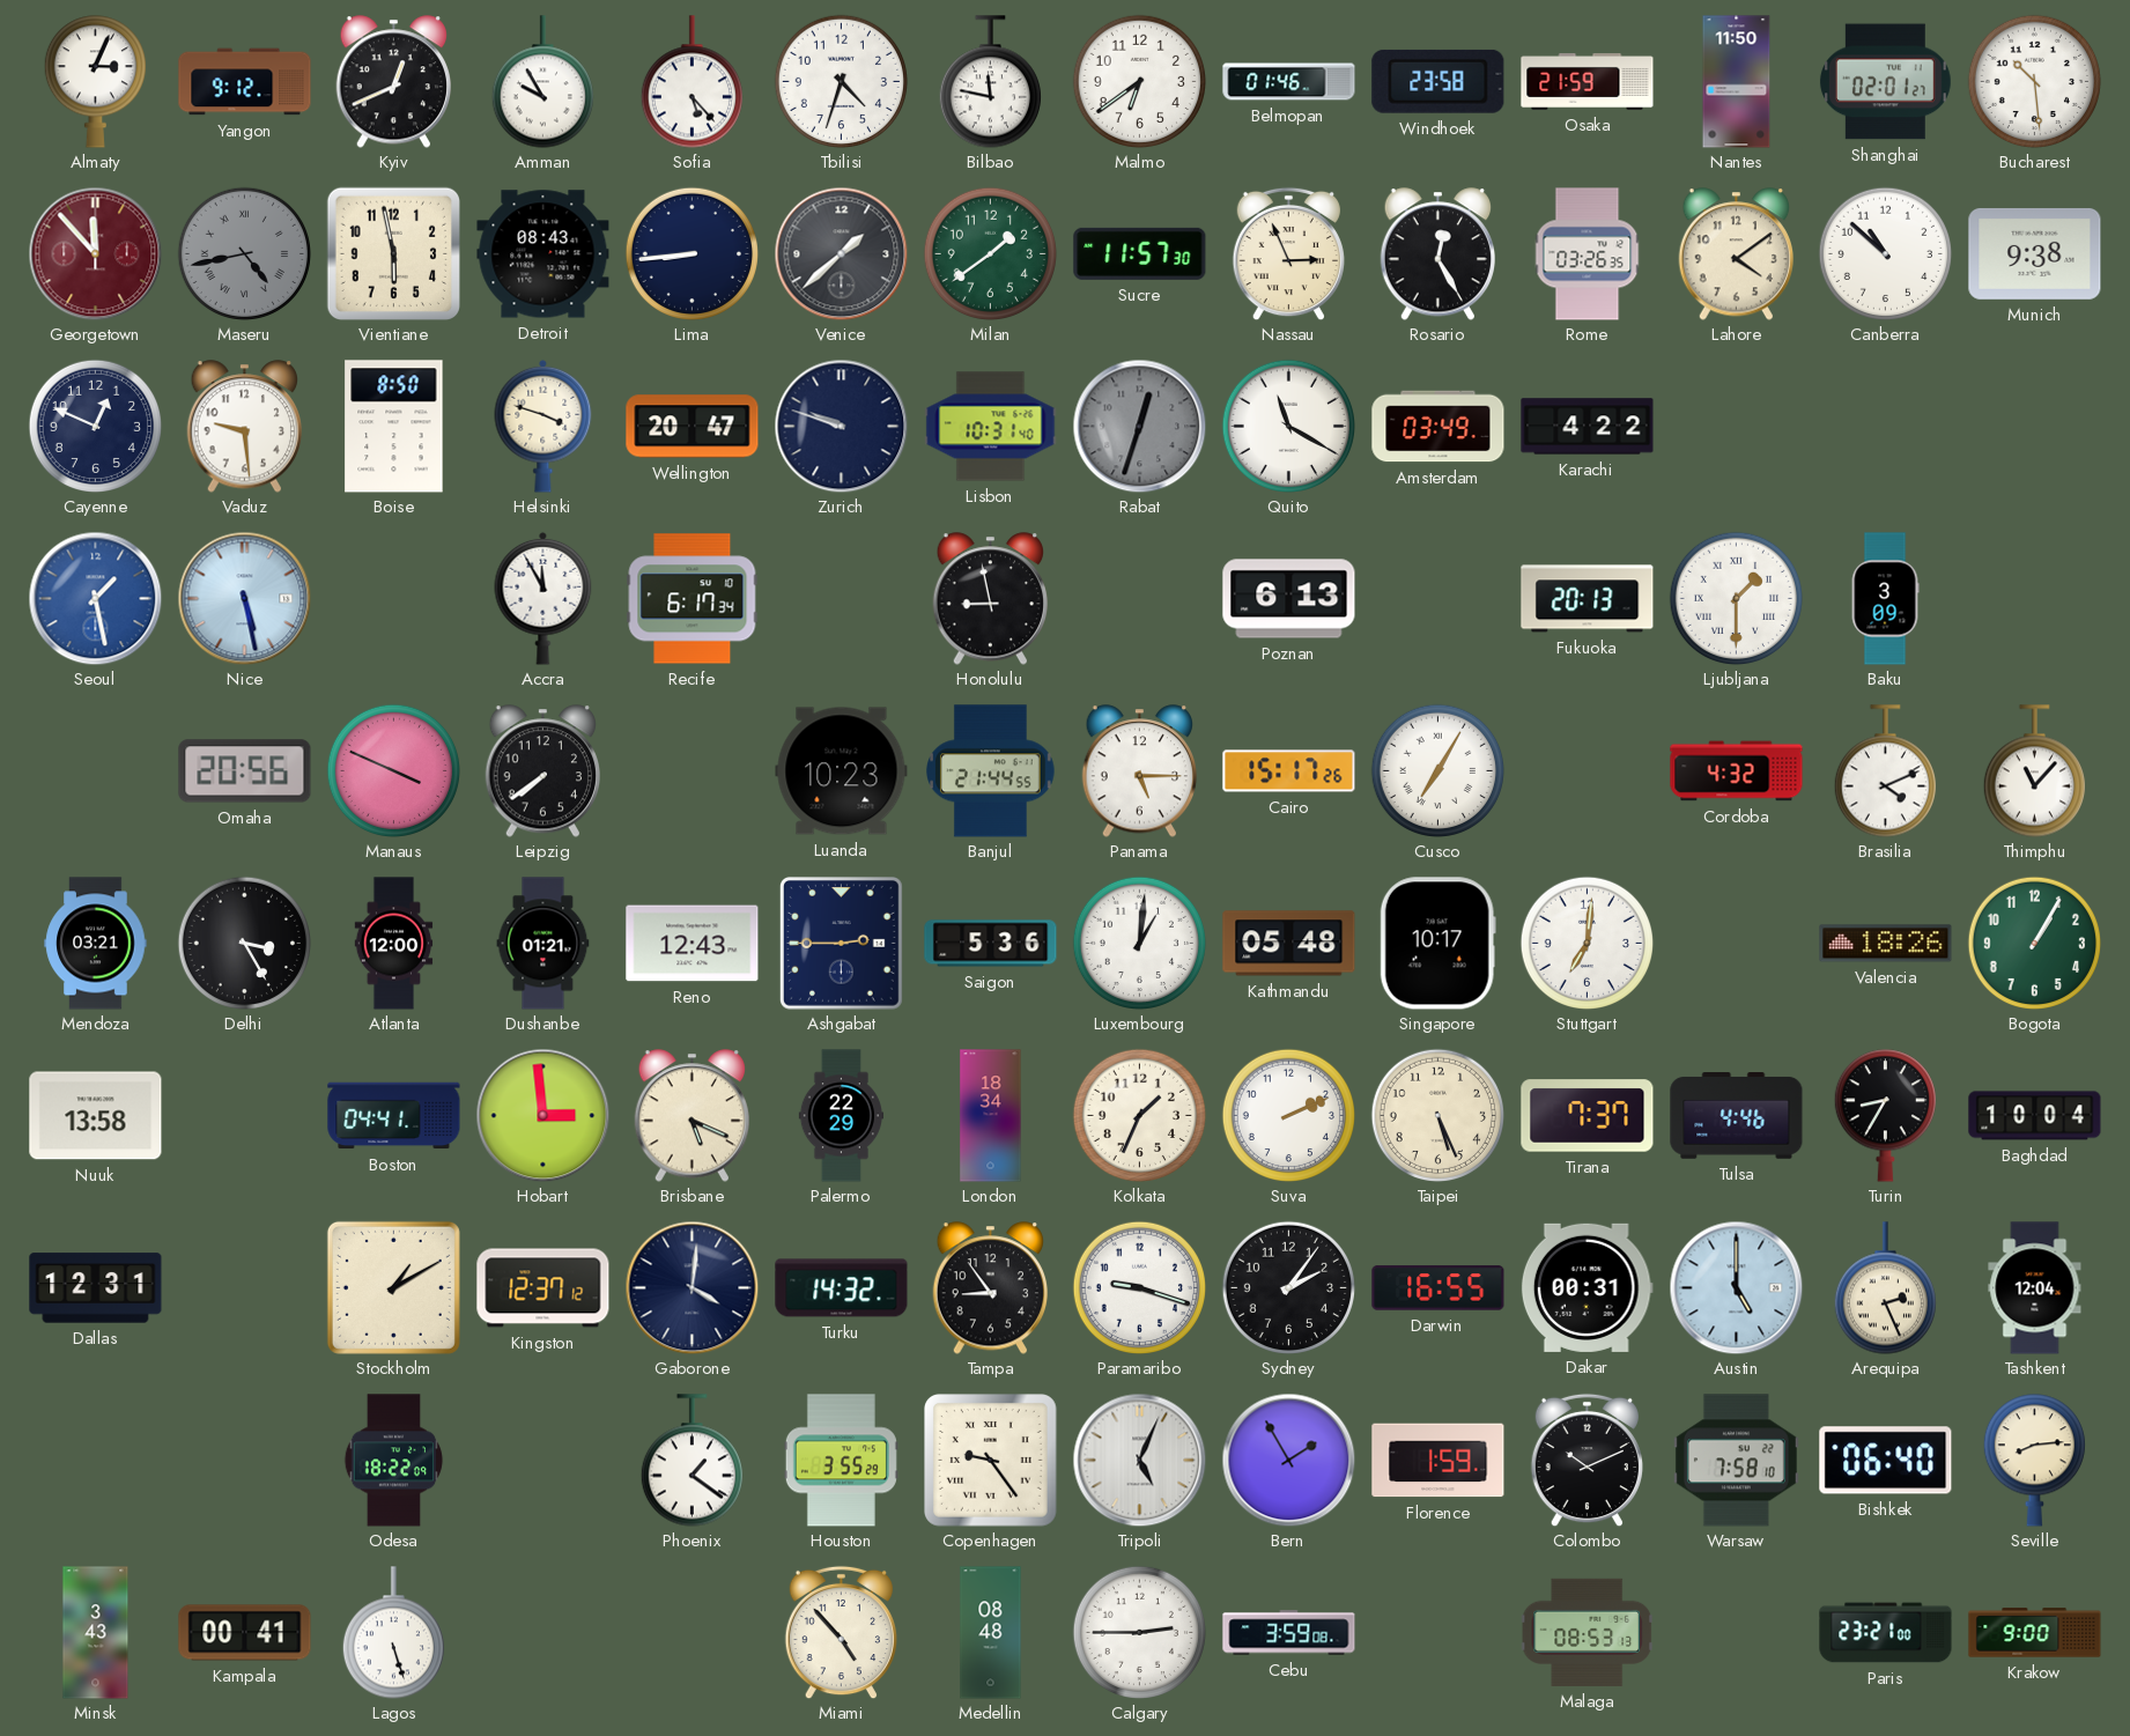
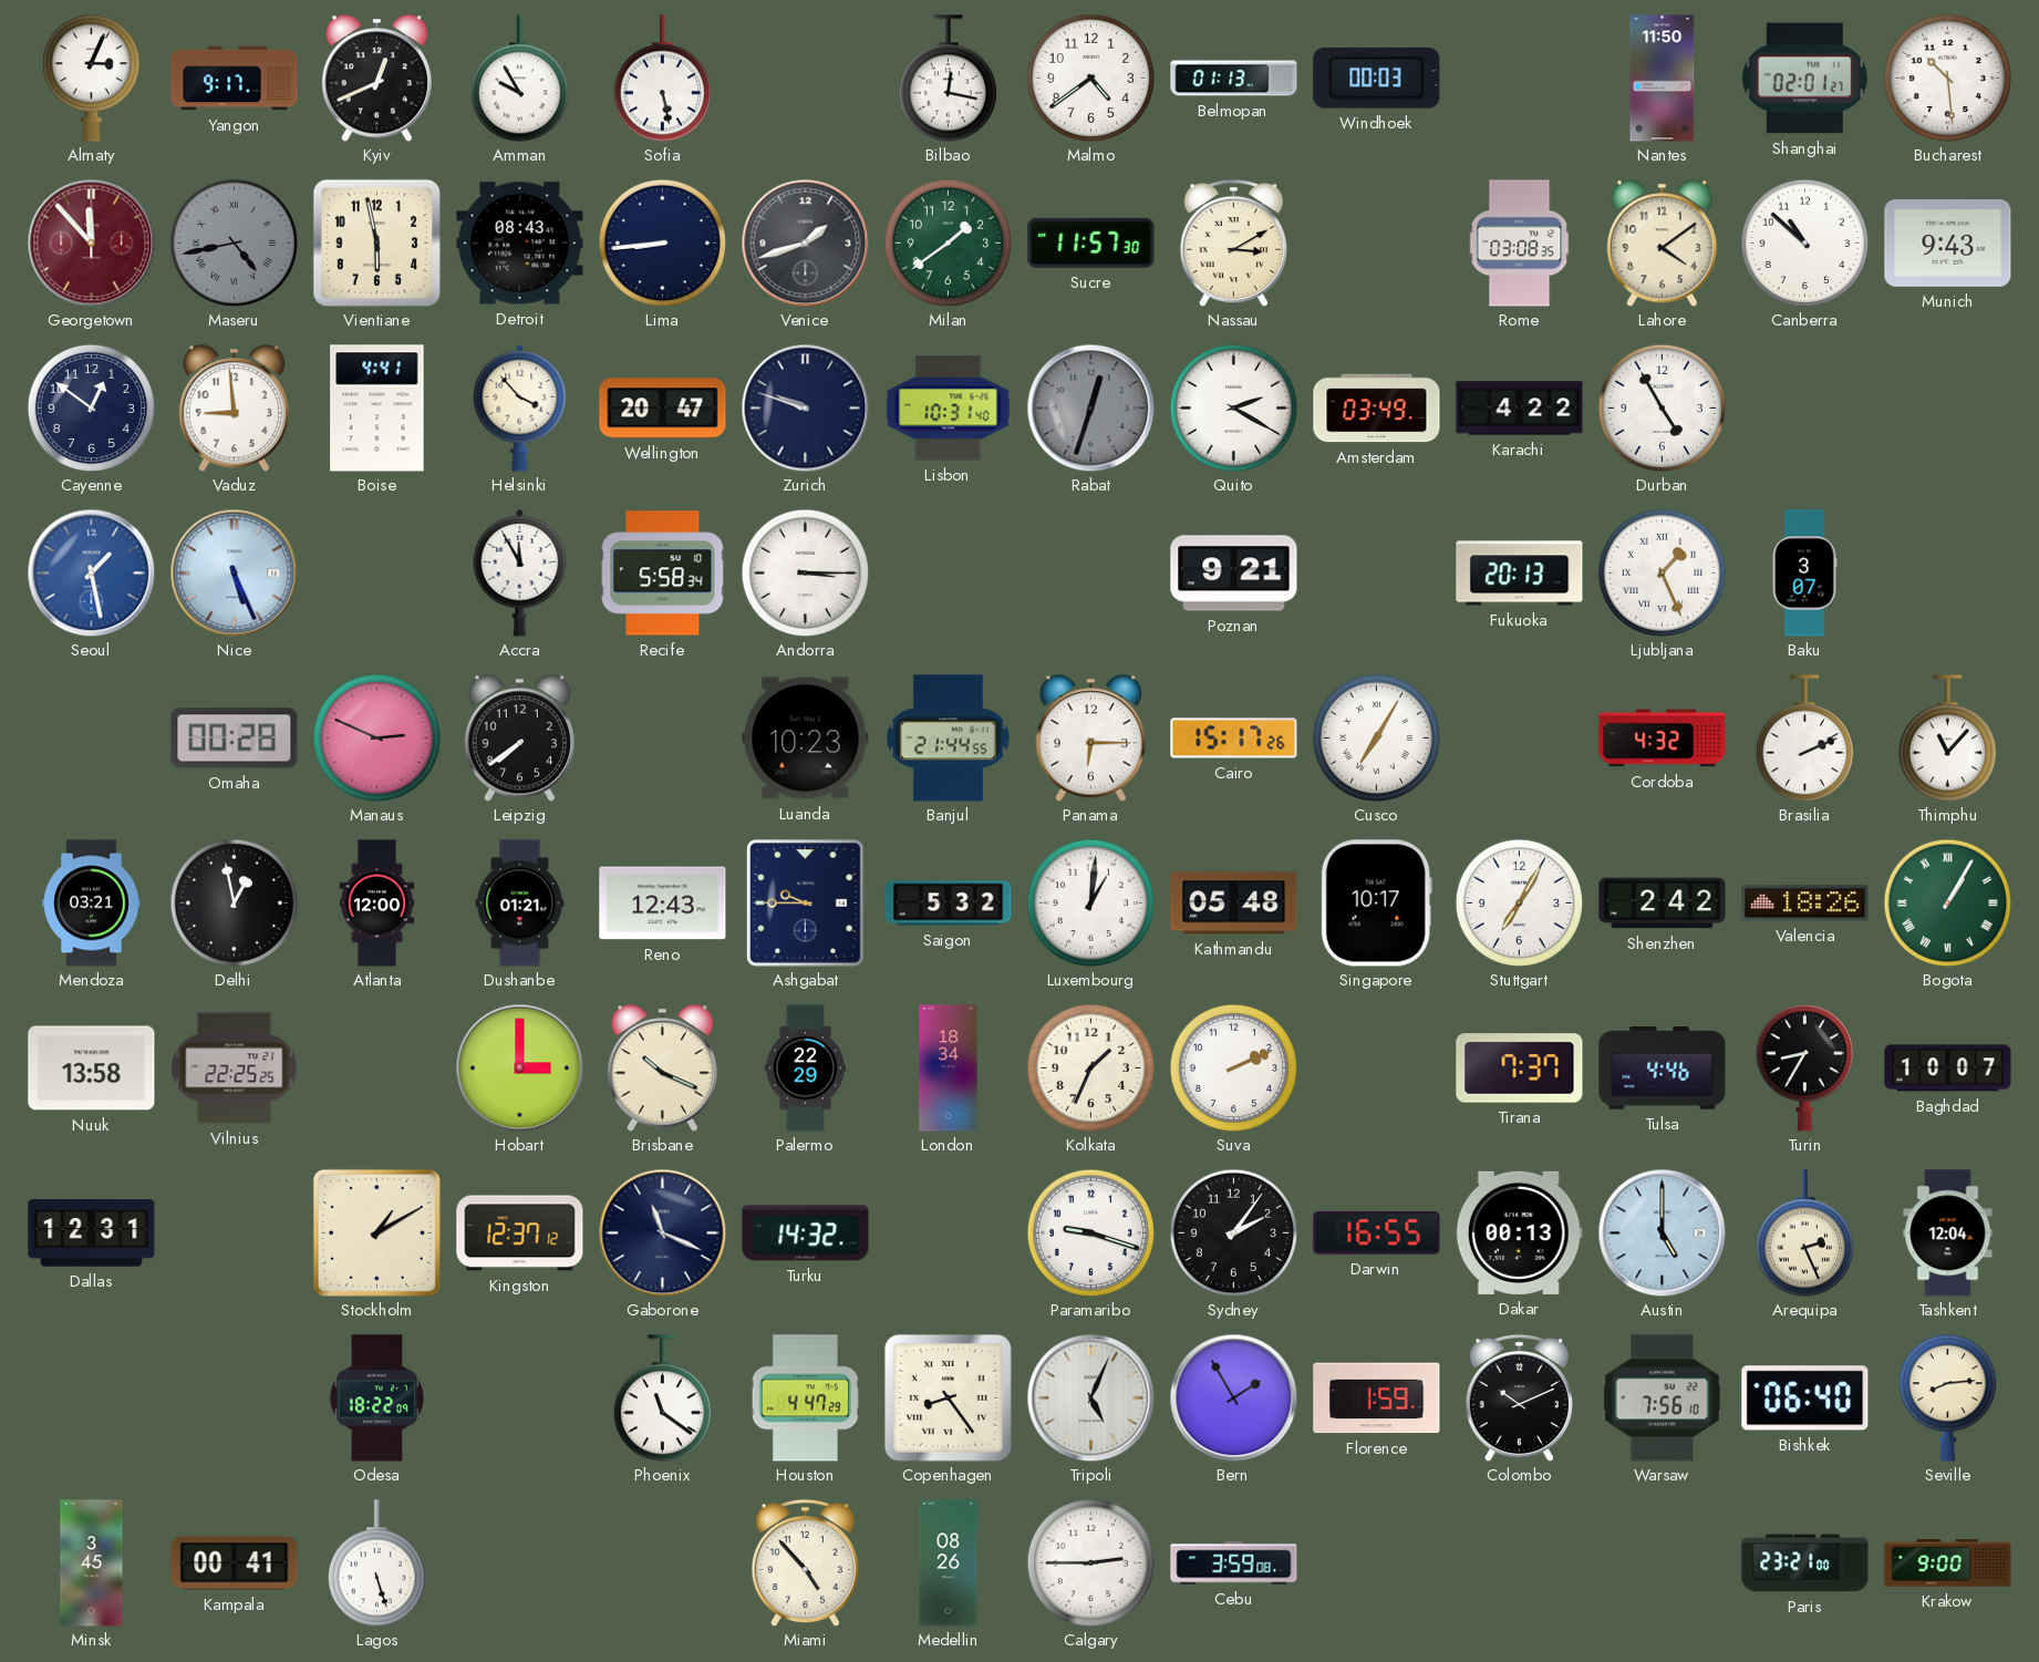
Yangon: 9:12 -> 9:17 (235, 79)
Sofia: 5:23 -> 5:28 (662, 79)
Tbilisi: 4:33 -> none (841, 81)
Bilbao: 11:47 -> 12:17 (948, 79)
Malmo: 6:39 -> 4:39 (1090, 78)
Belmopan: 01:46 -> 01:13 (1234, 79)
Windhoek: 23:58 -> 00:03 (1377, 78)
Osaka: 21:59 -> none (1588, 81)
Venice: 1:38 -> 1:42 (805, 242)
Nassau: 2:56 -> 3:10 (1233, 242)
Rosario: 12:25 -> none (1439, 254)
Rome: 03:26 -> 03:08 (1520, 244)
Munich: 9:38 -> 9:43 (1948, 242)
Cayenne: 12:49 -> 12:51 (91, 407)
Vaduz: 9:29 -> 8:59 (235, 409)
Boise: 8:50 -> 4:41 (377, 409)
Helsinki: 3:48 -> 3:53 (520, 407)
Quito: 11:20 -> 2:20 (1233, 407)
Durban: none -> 4:55 (1662, 407)
Nice: 5:28 -> 5:26 (234, 572)
Recife: 6:17 -> 5:58 (663, 574)
Andorra: none -> 3:15 (805, 572)
Honolulu: 8:58 -> none (991, 599)
Poznan: 6:13 -> 9:21 (1234, 574)
Ljubljana: 1:30 -> 1:26 (1662, 572)
Baku: 3:09 -> 3:07 (1804, 574)
Omaha: 20:56 -> 00:28 (235, 739)
Manaus: 3:49 -> 2:49 (376, 737)
Panama: 5:15 -> 6:15 (1091, 739)
Brasilia: 4:11 -> 2:11 (1804, 739)
Delhi: 3:25 -> 12:58 (234, 902)
Ashgabat: 2:45 -> 9:45 (806, 904)
Saigon: 5:36 -> 5:32 (949, 904)
Stuttgart: 7:01 -> 7:05 (1519, 902)
Shenzhen: none -> 2:42 (1663, 904)
Bogota numerals: Arabic -> Roman (1947, 902)
Vilnius: none -> 22:25 (235, 1069)
Boston: 04:41 -> none (394, 1116)
Hobart: 2:59 -> 3:00 (519, 1067)
Brisbane: 5:19 -> 10:19 (663, 1069)
Taipei: 5:26 -> none (1437, 1115)
Baghdad: 10:04 -> 10:07 (1948, 1069)
Gaborone: 4:01 -> 11:19 (662, 1232)
Tampa: 8:54 -> none (991, 1288)
Dakar: 00:31 -> 00:13 (1519, 1232)
Phoenix: 1:21 -> 11:21 (662, 1398)
Houston: 3:55 -> 4:47 (805, 1398)
Copenhagen: 9:24 -> 8:24 (949, 1398)
Warsaw: 7:58 -> 7:56 (1662, 1398)
Minsk: 3:43 -> 3:45 (92, 1563)
Medellin: 08:48 -> 08:26 (949, 1563)
Malaga: 08:53 -> none (1587, 1632)
